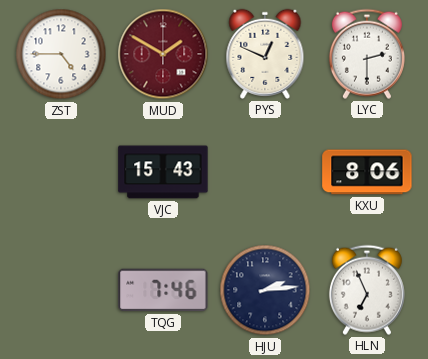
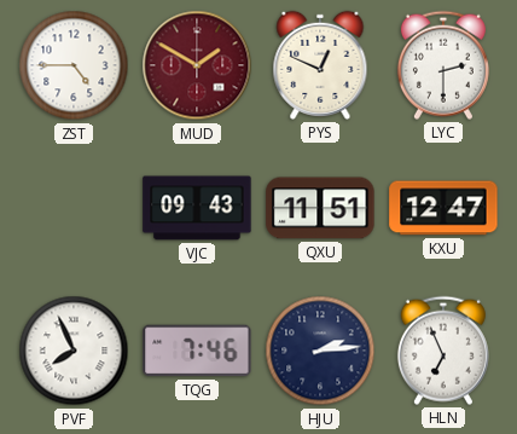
VJC: 15:43 -> 09:43 (197, 208)
QXU: none -> 11:51 (320, 208)
KXU: 8:06 -> 12:47 (443, 208)
PVF: none -> 7:56 (74, 351)
